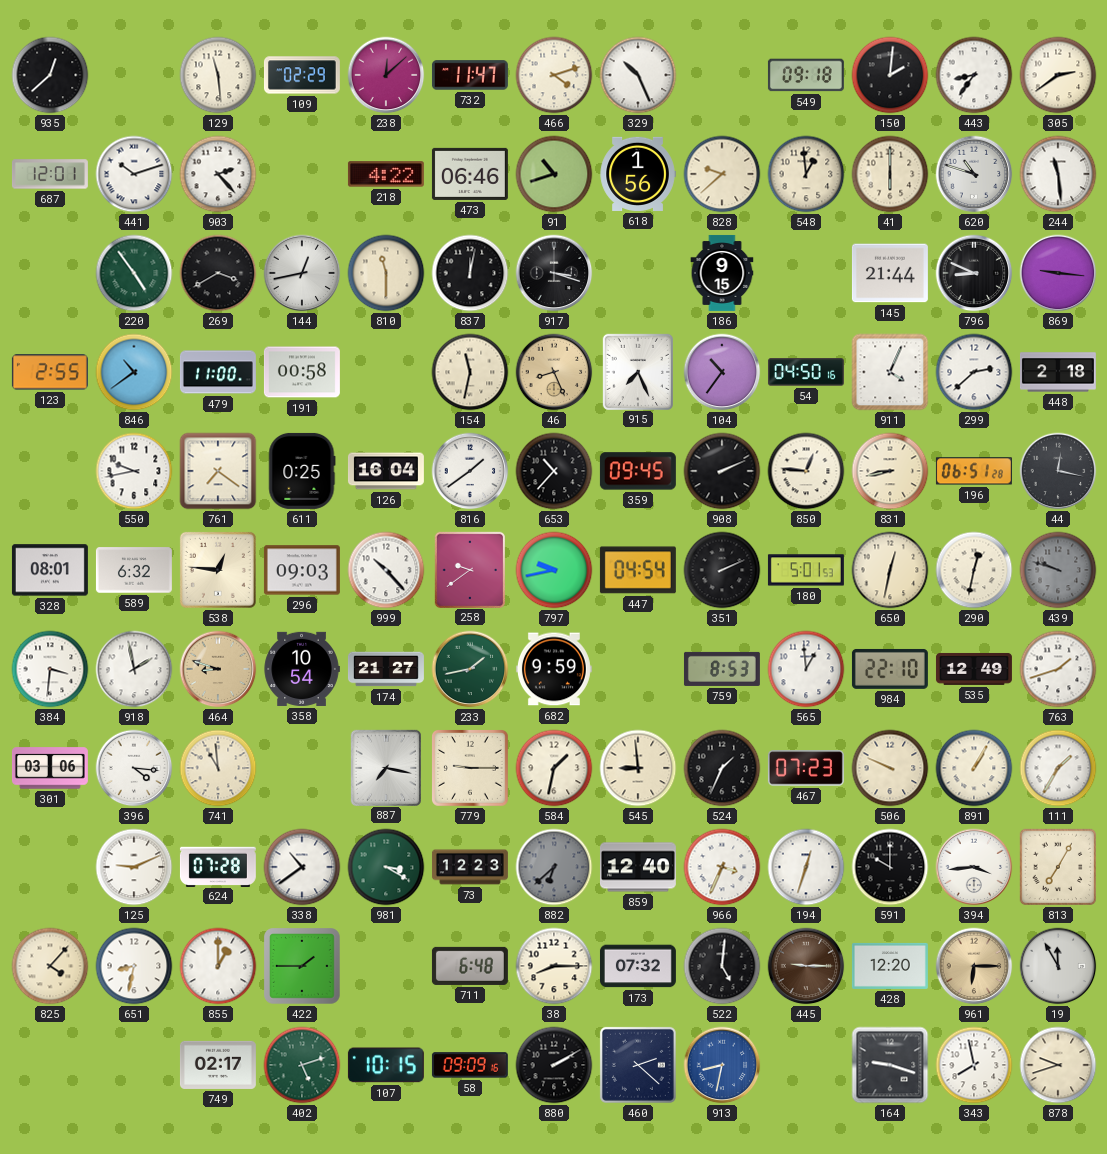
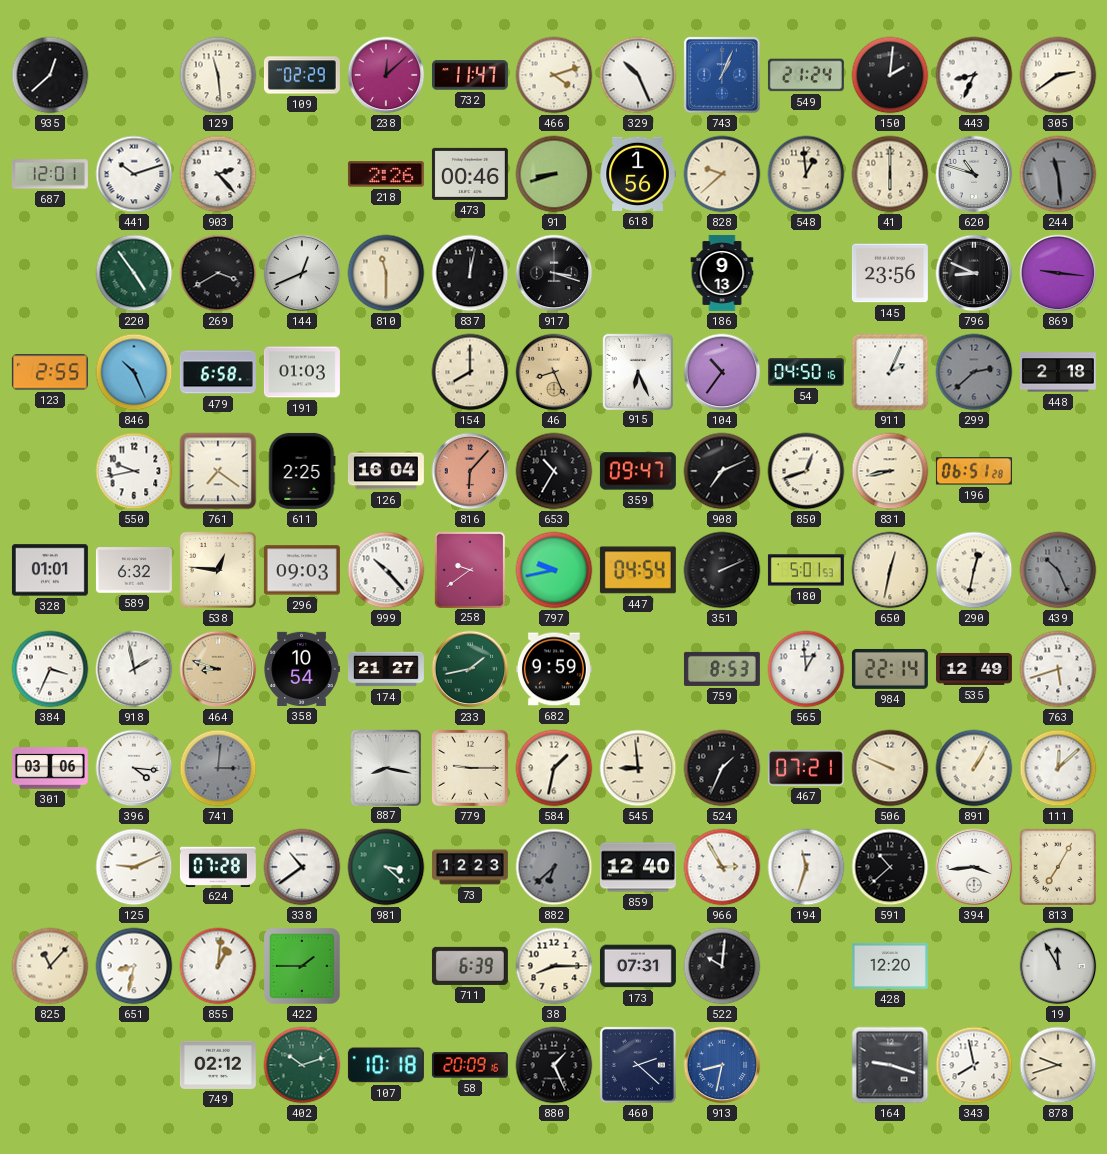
743: none -> 1:04 (722, 75)
549: 09:18 -> 21:24 (806, 75)
443: 8:36 -> 8:34 (974, 75)
218: 4:22 -> 2:26 (386, 174)
473: 06:46 -> 00:46 (470, 174)
91: 10:42 -> 8:42 (554, 174)
244 dial: white -> grey (1058, 174)
144: 12:43 -> 12:41 (302, 273)
186: 9:15 -> 9:13 (722, 273)
145: 21:44 -> 23:56 (890, 273)
846: 10:39 -> 10:26 (134, 372)
479: 11:00 -> 6:58 (218, 372)
191: 00:58 -> 01:03 (302, 372)
154: 11:32 -> 8:00 (470, 372)
915: 7:26 -> 6:26 (637, 371)
911: 4:04 -> 2:04 (890, 372)
299 dial: white -> grey (974, 372)
611: 0:25 -> 2:25 (302, 471)
816: 1:39 -> 6:07 (470, 471)
816 dial: white -> salmon (470, 471)
653: 10:37 -> 10:35 (554, 471)
359: 09:45 -> 09:47 (638, 471)
908: 2:11 -> 7:11 (722, 471)
850: 12:46 -> 12:42 (806, 471)
44: 12:17 -> none (1058, 471)
328: 08:01 -> 01:01 (50, 570)
439: 9:48 -> 10:26 (1058, 570)
384: 3:31 -> 3:34 (50, 669)
984: 22:10 -> 22:14 (890, 669)
763: 1:42 -> 5:42 (1058, 669)
741: 10:59 -> 3:01 (218, 768)
741 dial: cream -> grey (218, 768)
887: 7:17 -> 8:17 (385, 767)
467: 07:23 -> 07:21 (806, 768)
111: 1:35 -> 12:08 (1058, 768)
981: 3:20 -> 3:22 (386, 867)
966: 3:34 -> 2:55 (722, 867)
194: 12:33 -> 11:33 (806, 867)
591: 10:00 -> 10:38 (890, 867)
825: 4:07 -> 11:07 (50, 966)
855: 1:00 -> 1:01 (218, 966)
711: 6:48 -> 6:39 (470, 966)
173: 07:32 -> 07:31 (638, 966)
522: 5:01 -> 10:01 (722, 966)
445: 9:15 -> none (806, 966)
961: 6:15 -> none (974, 966)
749: 02:17 -> 02:12 (218, 1065)
402: 5:12 -> 10:12 (302, 1065)
107: 10:15 -> 10:18 (386, 1065)
58: 09:09 -> 20:09 (470, 1065)
880: 2:10 -> 1:26 (554, 1065)
